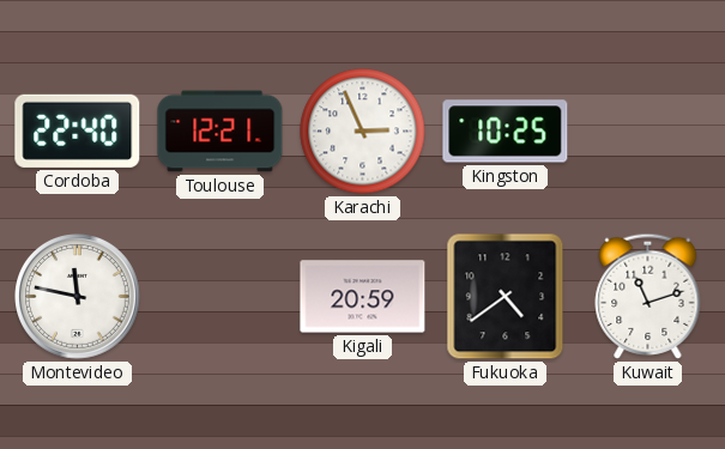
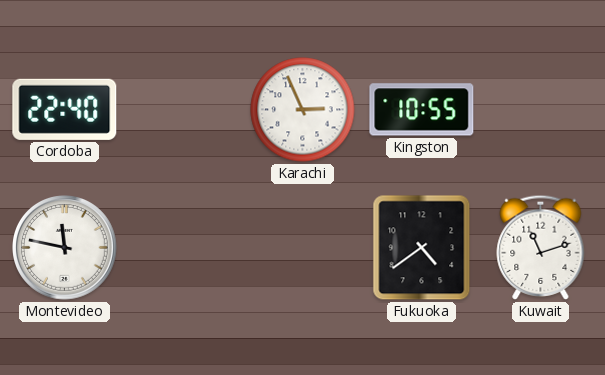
Toulouse: 12:21 -> none (220, 132)
Kingston: 10:25 -> 10:55 (422, 110)
Kigali: 20:59 -> none (363, 297)
